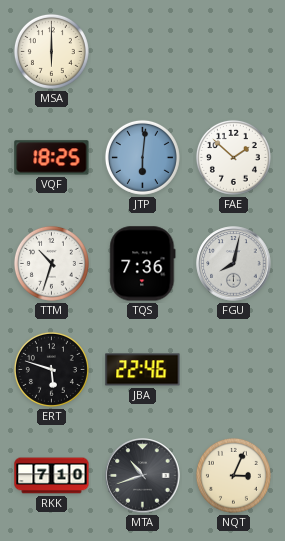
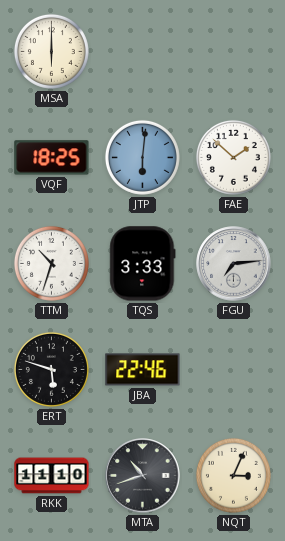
TQS: 7:36 -> 3:33 (143, 264)
FGU: 8:02 -> 7:14 (234, 264)
RKK: 7:10 -> 11:10 (52, 476)
